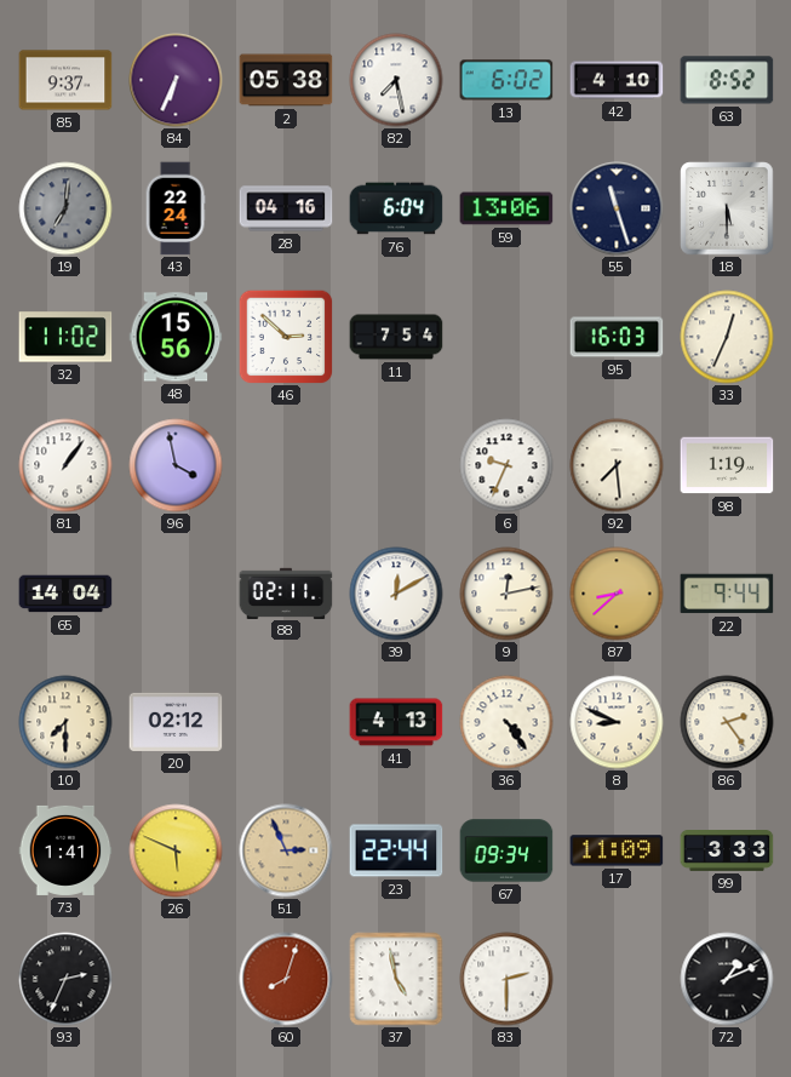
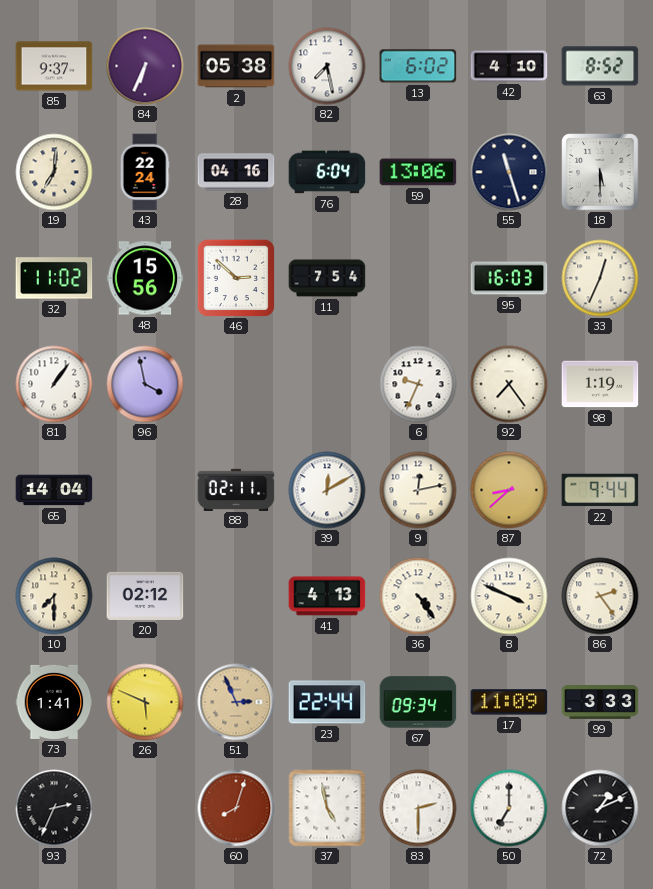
19 dial: grey -> cream (54, 172)
92: 7:29 -> 7:24 (509, 384)
8: 8:49 -> 3:49 (509, 596)
50: none -> 7:00 (509, 808)
